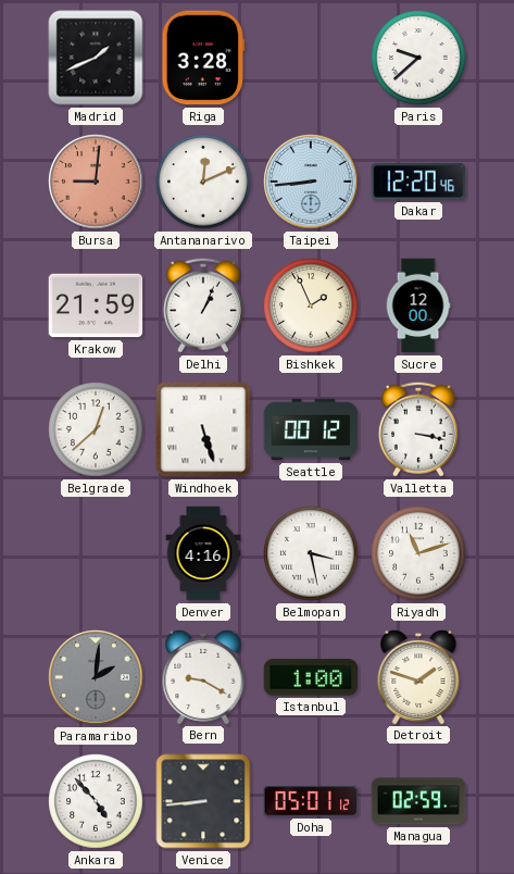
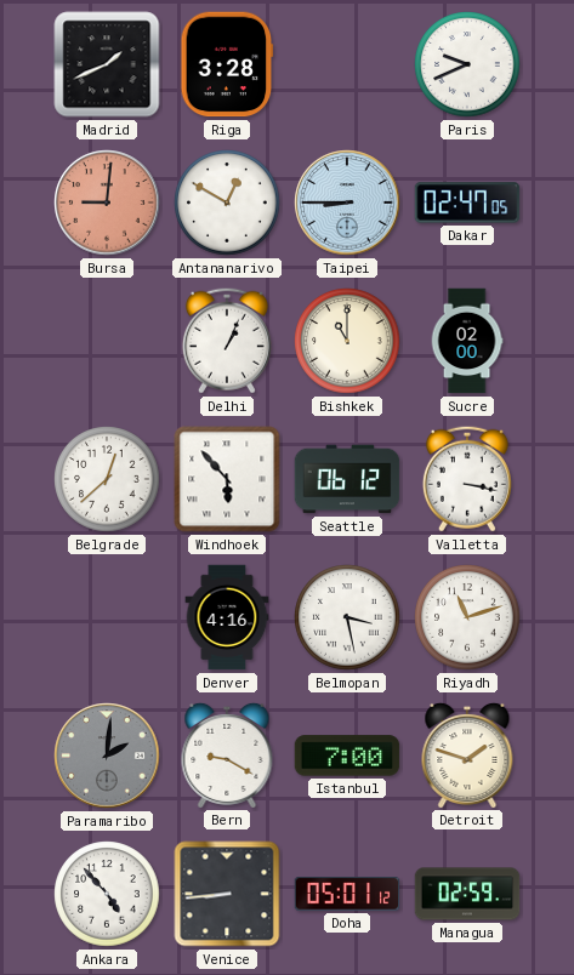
Paris: 9:38 -> 9:41 (467, 64)
Antananarivo: 12:11 -> 12:50 (227, 203)
Taipei: 8:44 -> 8:45 (347, 203)
Dakar: 12:20 -> 02:47 (467, 203)
Krakow: 21:59 -> none (96, 305)
Bishkek: 1:56 -> 11:00 (347, 341)
Sucre: 12:00 -> 02:00 (467, 341)
Windhoek: 5:27 -> 5:53 (227, 479)
Seattle: 00:12 -> 06:12 (347, 479)
Istanbul: 1:00 -> 7:00 (347, 756)
